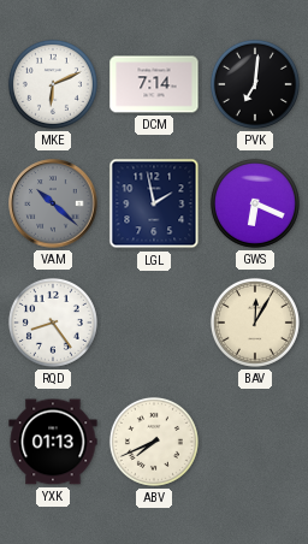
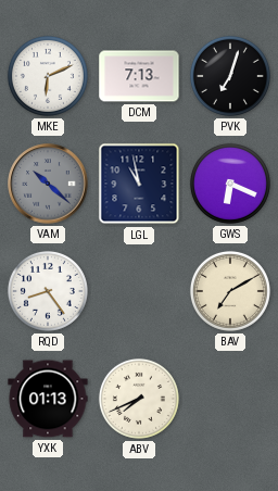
DCM: 7:14 -> 7:13 (139, 76)
PVK: 7:01 -> 7:03 (230, 76)
LGL: 1:58 -> 10:58 (139, 184)
BAV: 12:05 -> 7:10 (230, 291)
